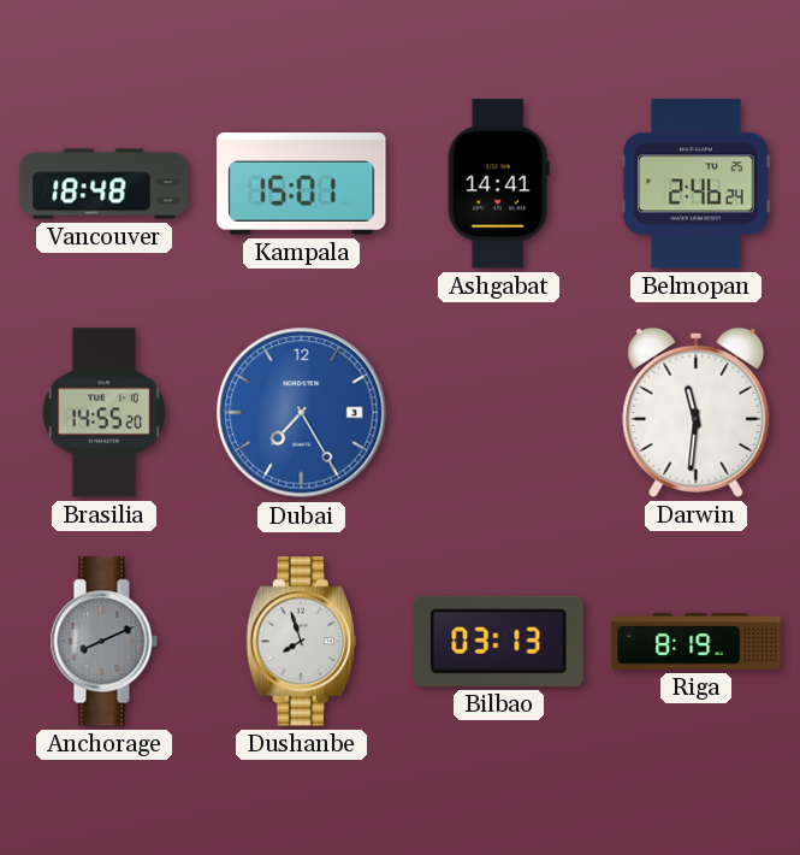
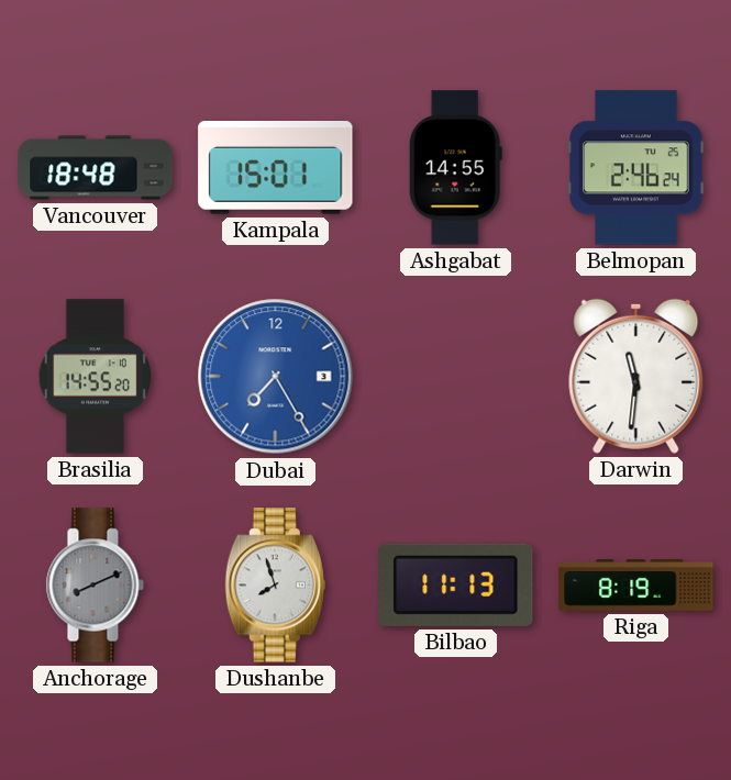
Ashgabat: 14:41 -> 14:55 (455, 168)
Bilbao: 03:13 -> 11:13 (456, 584)
